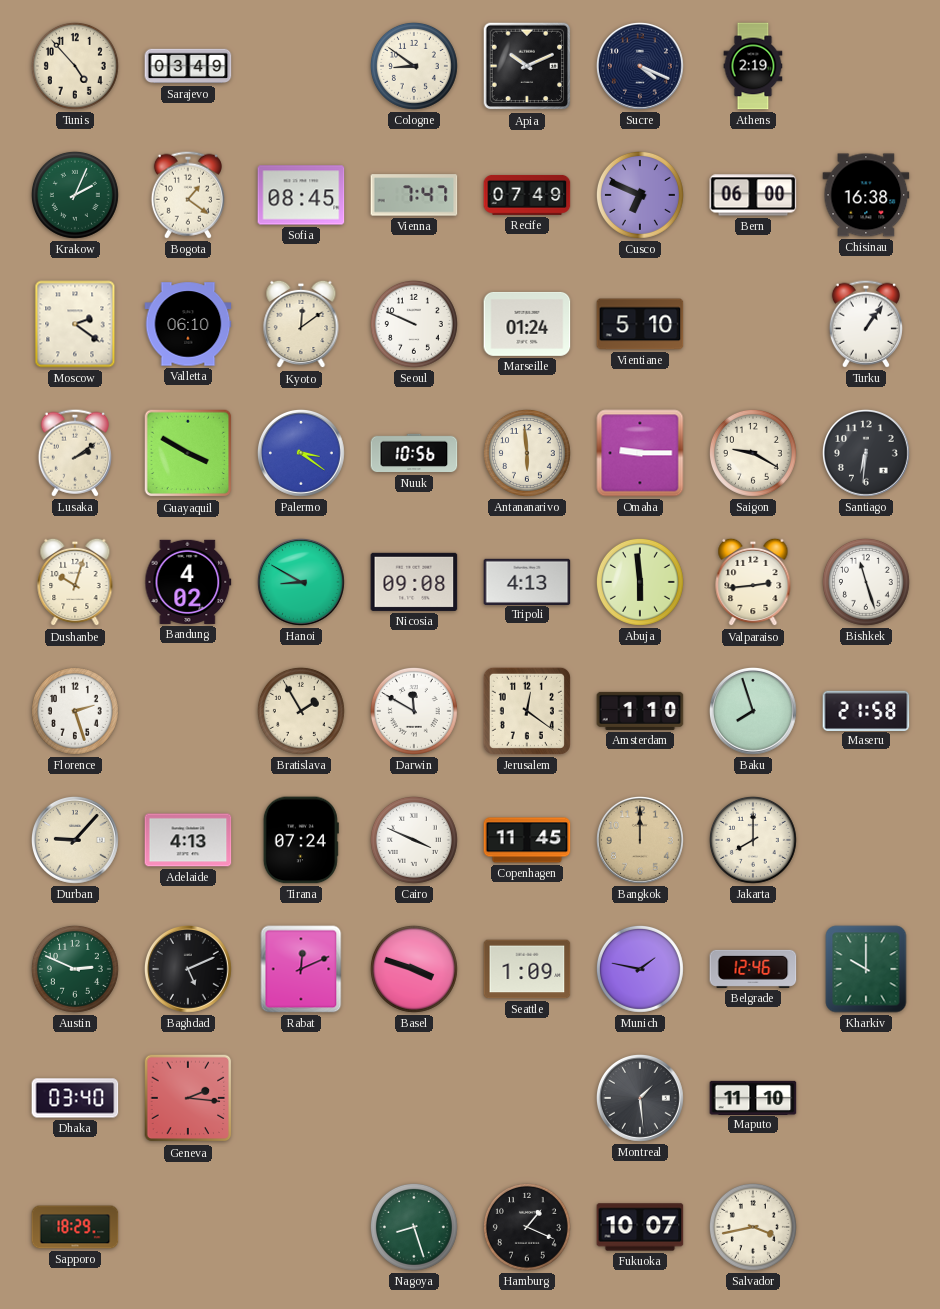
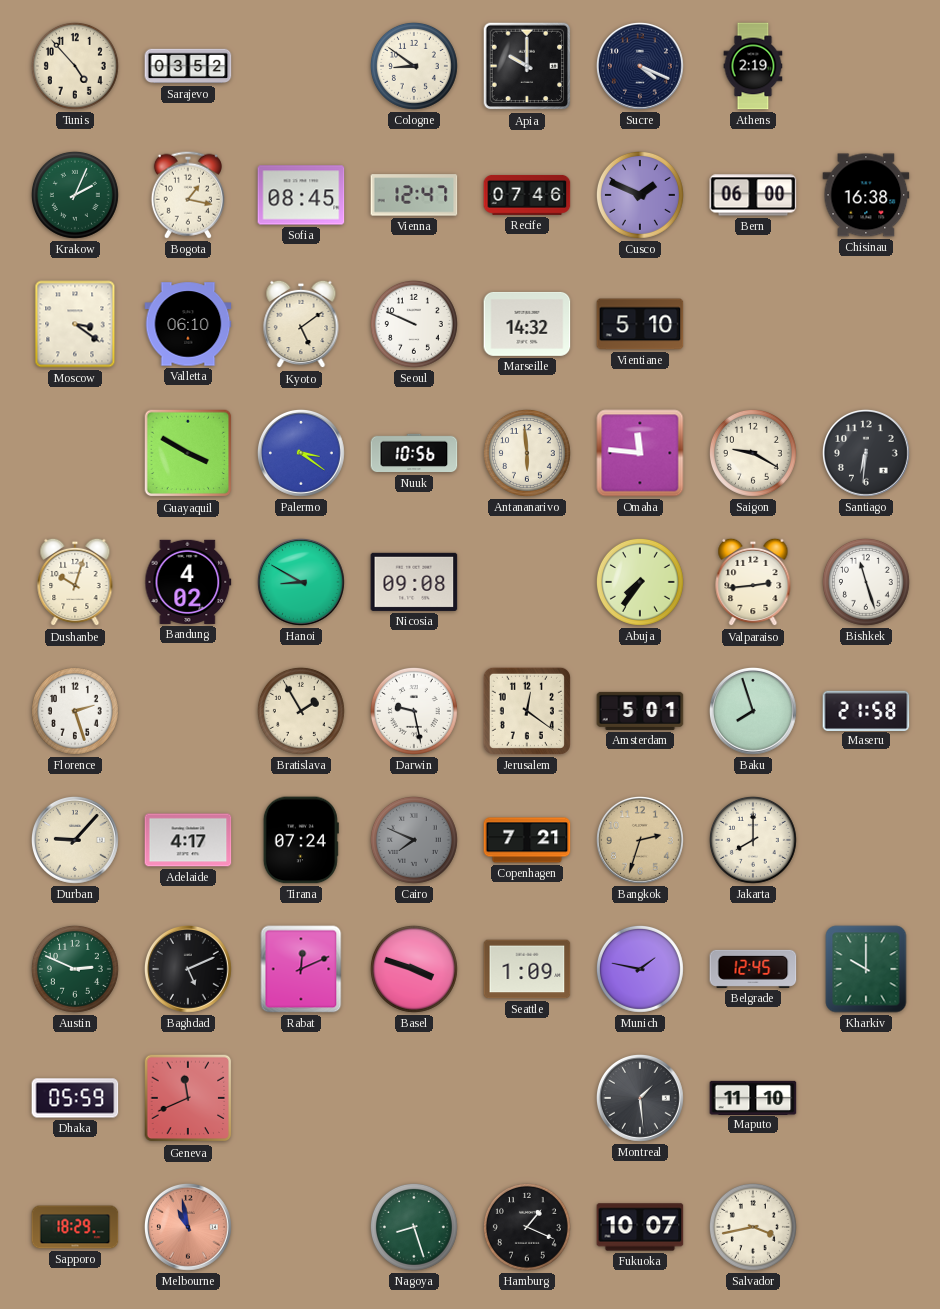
Sarajevo: 03:49 -> 03:52 (188, 66)
Apia: 10:11 -> 10:00 (527, 66)
Bogota: 1:21 -> 1:17 (188, 195)
Vienna: 7:47 -> 12:47 (414, 195)
Recife: 07:49 -> 07:46 (527, 195)
Cusco: 6:49 -> 1:49 (640, 195)
Moscow: 2:21 -> 3:21 (75, 324)
Kyoto: 12:09 -> 5:09 (301, 324)
Marseille: 01:24 -> 14:32 (527, 324)
Turku: 1:06 -> none (866, 324)
Lusaka: 2:09 -> none (75, 453)
Omaha: 9:15 -> 11:46 (640, 453)
Tripoli: 4:13 -> none (527, 581)
Abuja: 5:59 -> 7:36 (640, 582)
Darwin: 11:50 -> 9:28 (414, 711)
Amsterdam: 1:10 -> 5:01 (640, 711)
Adelaide: 4:13 -> 4:17 (188, 840)
Cairo: 3:49 -> 7:49 (414, 840)
Cairo dial: white -> grey (414, 840)
Copenhagen: 11:45 -> 7:21 (527, 840)
Bangkok: 12:00 -> 2:33 (640, 840)
Belgrade: 12:46 -> 12:45 (753, 969)
Dhaka: 03:40 -> 05:59 (75, 1098)
Geneva: 2:16 -> 11:41 (188, 1098)
Melbourne: none -> 10:58 (188, 1227)
